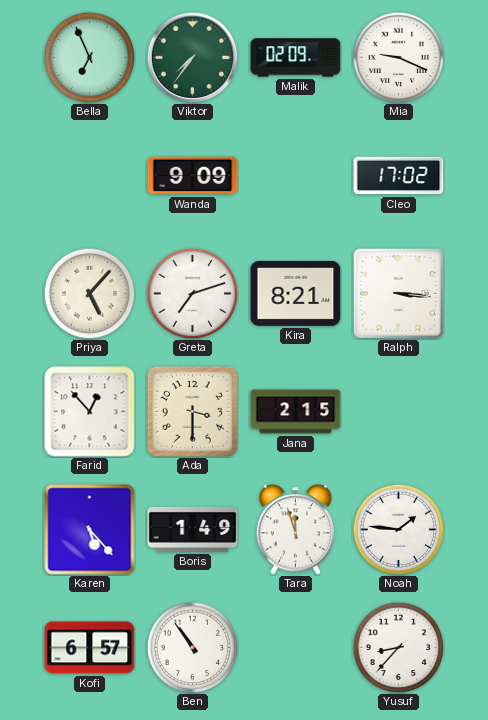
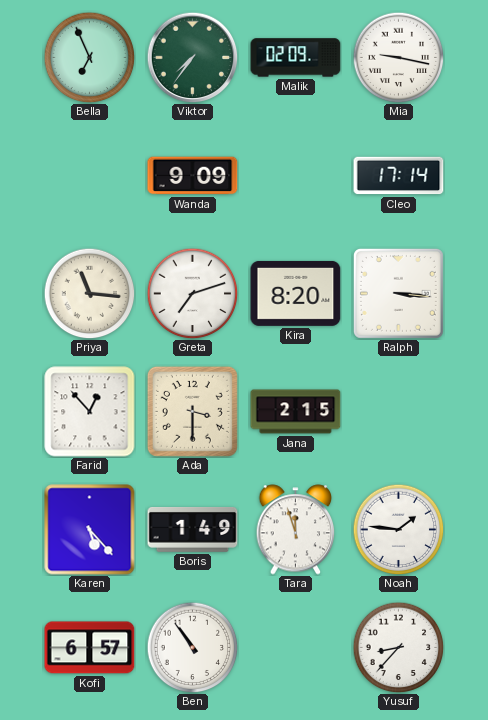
Mia: 9:19 -> 9:17 (398, 57)
Cleo: 17:02 -> 17:14 (399, 176)
Priya: 5:07 -> 11:16 (89, 293)
Kira: 8:21 -> 8:20 (296, 293)
